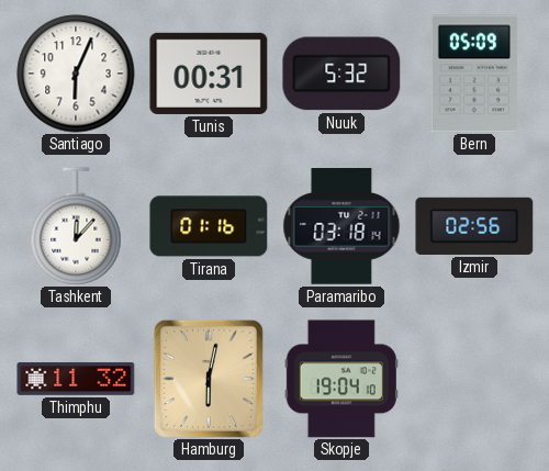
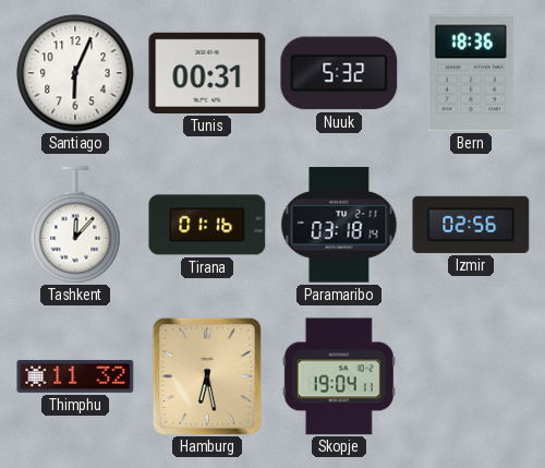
Bern: 05:09 -> 18:36 (471, 73)
Hamburg: 6:02 -> 6:28 (207, 376)
Skopje: 19:04:10 -> 19:04:11 (339, 376)
